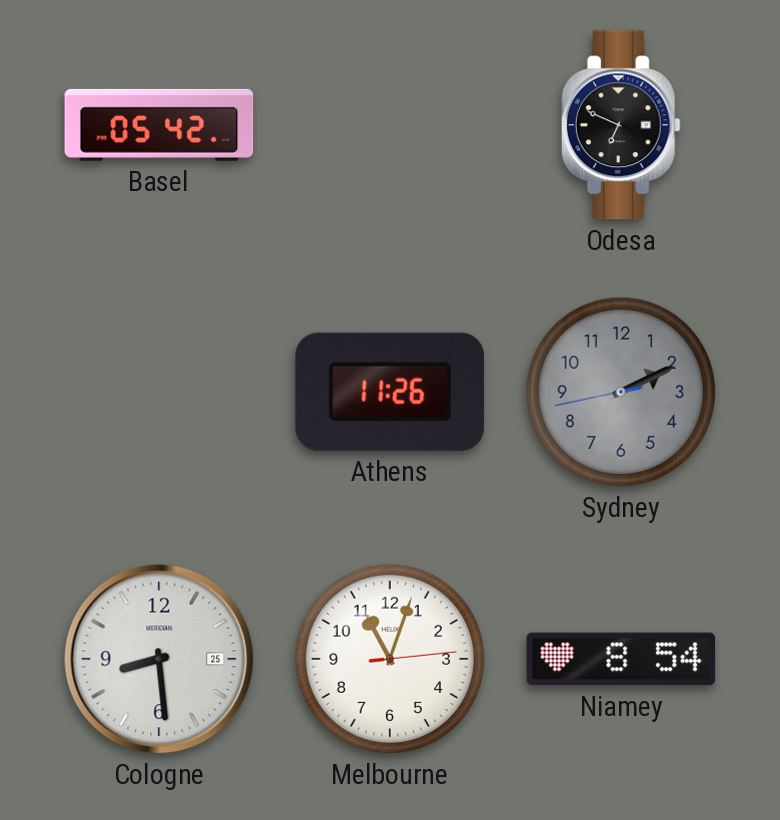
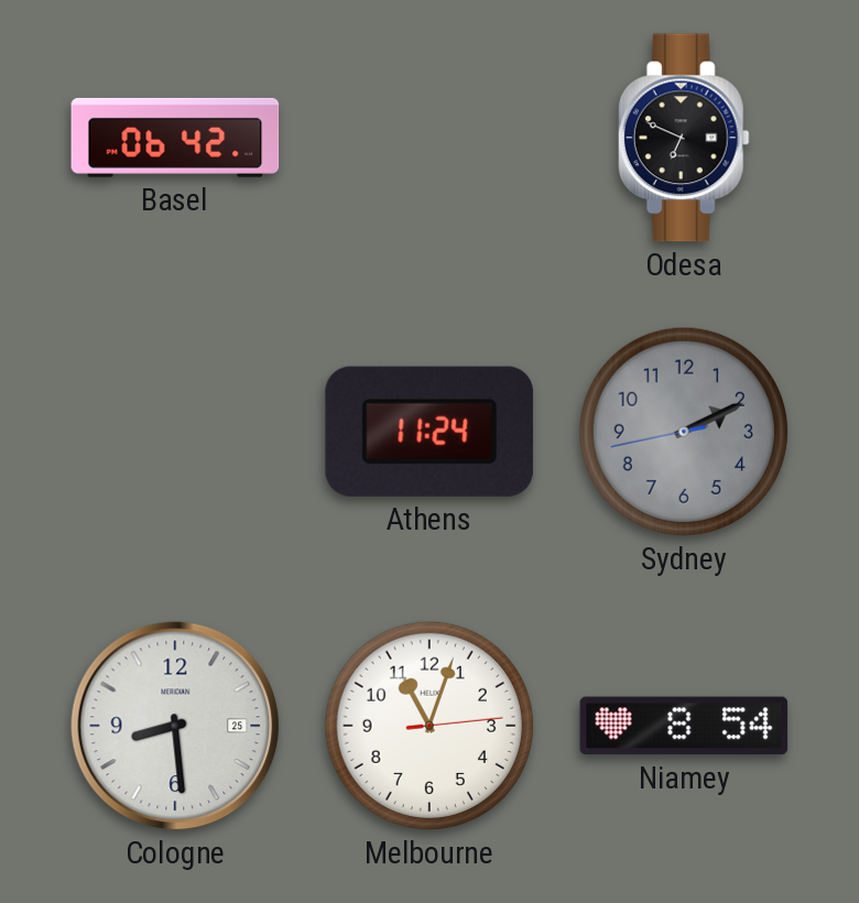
Basel: 05:42 -> 06:42 (175, 138)
Athens: 11:26 -> 11:24 (430, 432)
